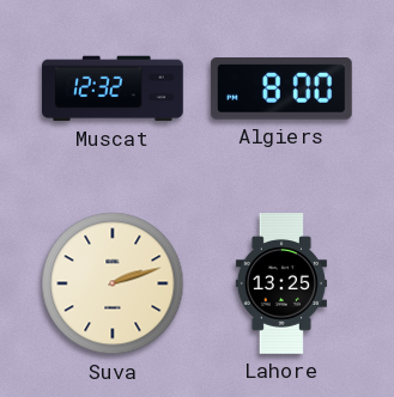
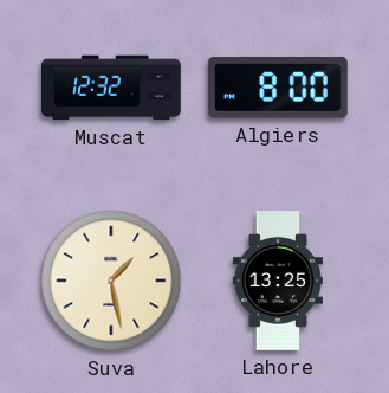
Suva: 2:12 -> 1:28 (111, 281)
